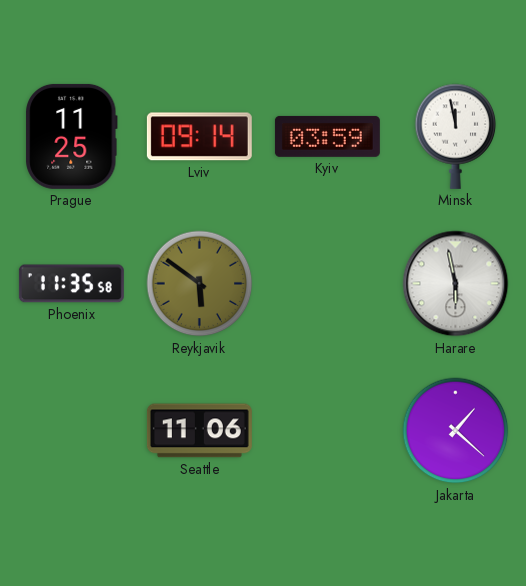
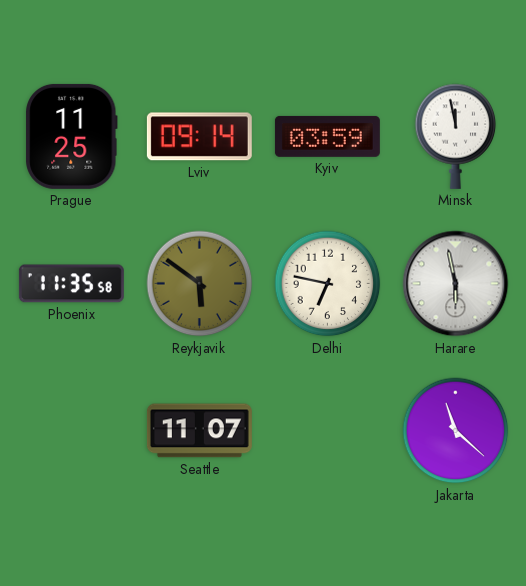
Delhi: none -> 6:47 (328, 284)
Seattle: 11:06 -> 11:07 (199, 431)
Jakarta: 1:22 -> 11:22 (456, 431)
